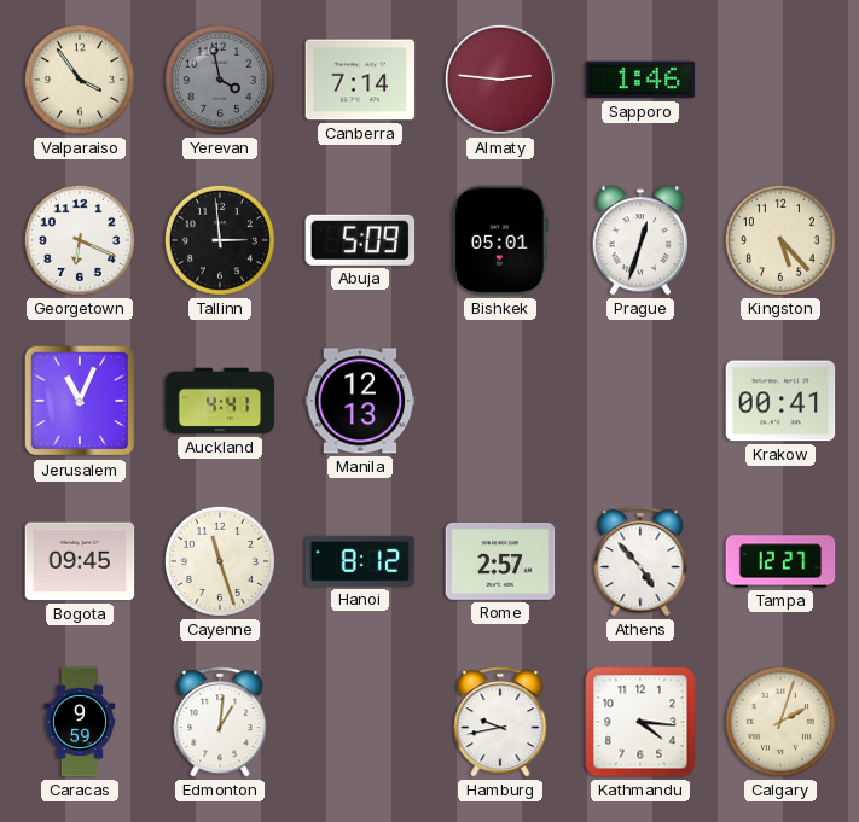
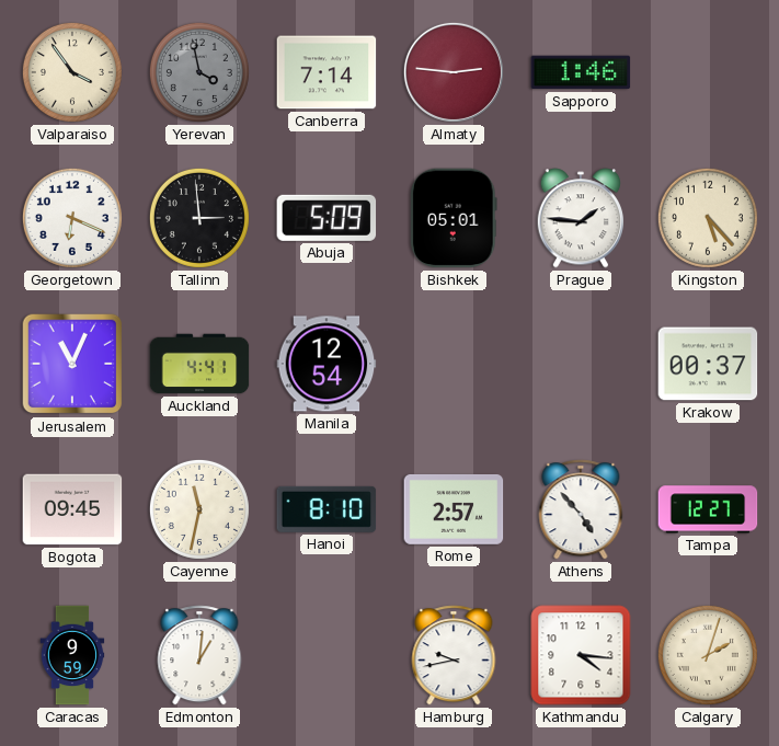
Prague: 12:33 -> 1:46 (580, 218)
Manila: 12:13 -> 12:54 (327, 364)
Krakow: 00:41 -> 00:37 (708, 364)
Cayenne: 11:27 -> 11:32 (199, 509)
Hanoi: 8:12 -> 8:10 (327, 509)
